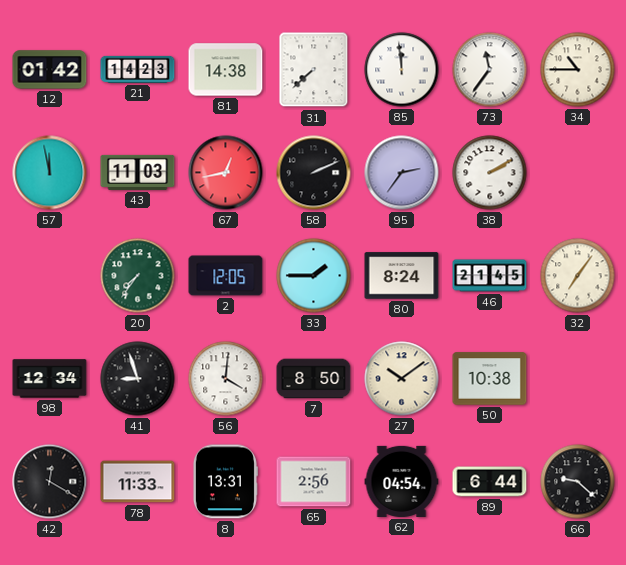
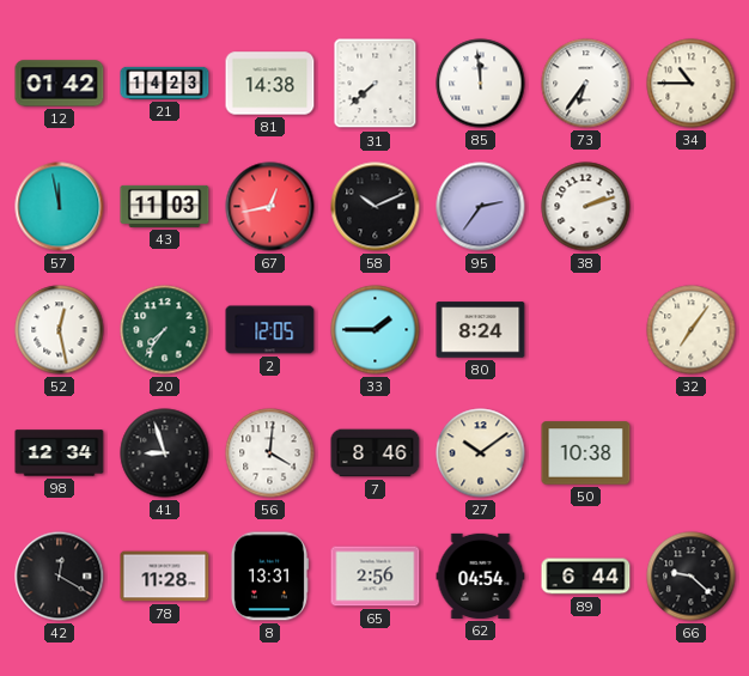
73: 11:36 -> 6:36 (586, 84)
58: 2:11 -> 10:11 (376, 207)
38: 2:10 -> 2:12 (586, 207)
52: none -> 12:28 (60, 330)
46: 21:45 -> none (490, 276)
7: 8:50 -> 8:46 (376, 453)
78: 11:33 -> 11:28 (165, 577)
